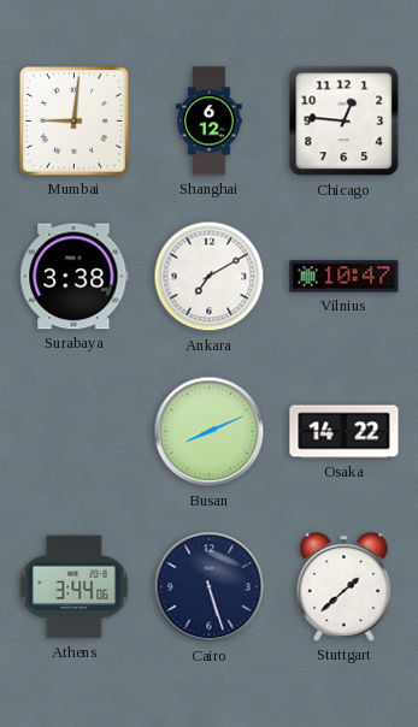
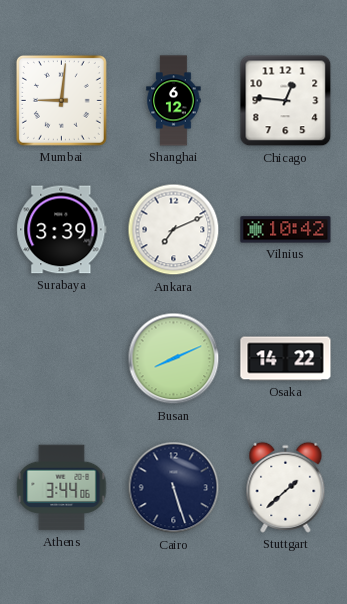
Surabaya: 3:38 -> 3:39 (62, 230)
Ankara: 7:10 -> 7:11 (174, 230)
Vilnius: 10:47 -> 10:42 (286, 230)
